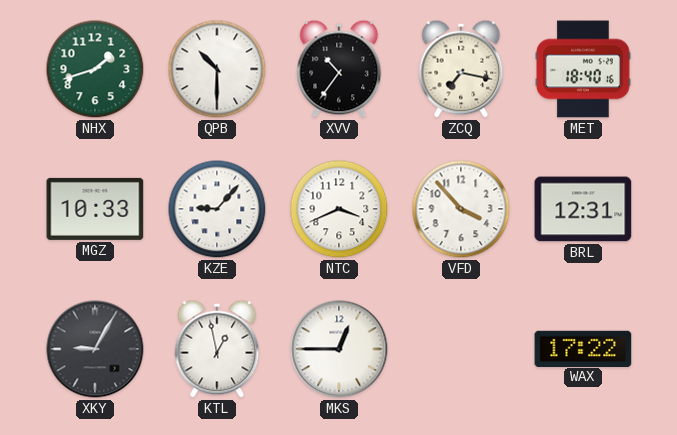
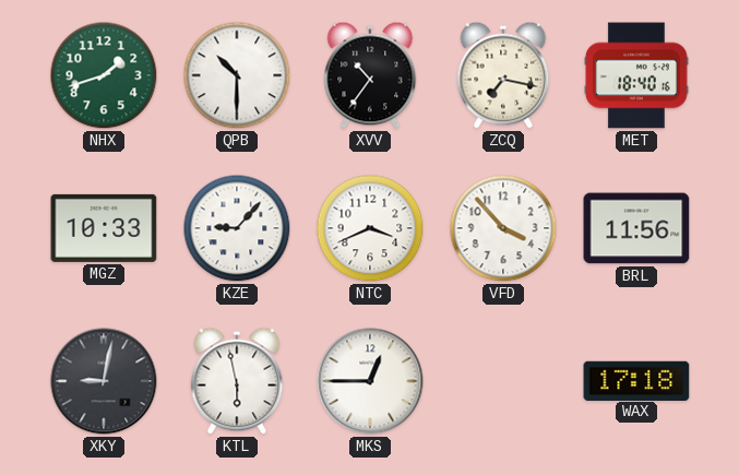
BRL: 12:31 -> 11:56 (636, 228)
XKY: 9:05 -> 9:02 (104, 381)
KTL: 12:58 -> 5:58 (237, 381)
WAX: 17:22 -> 17:18 (636, 380)
